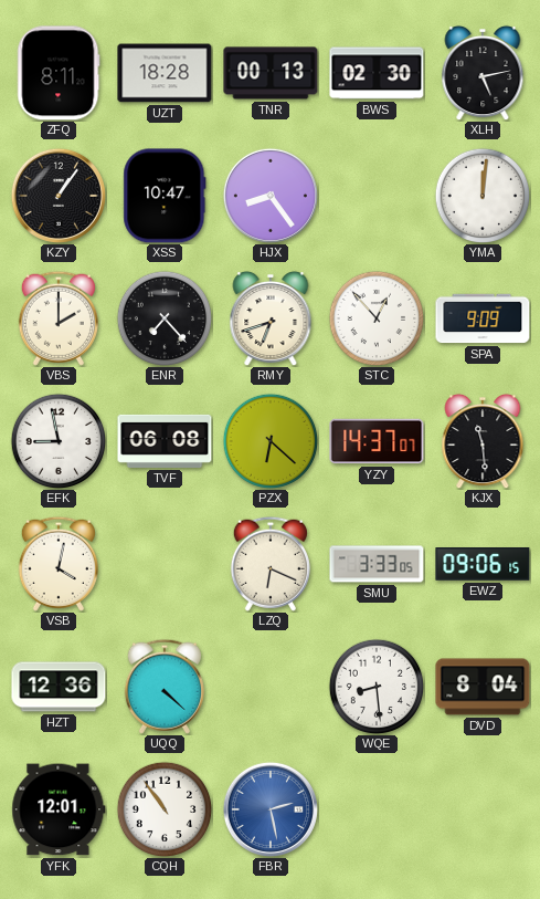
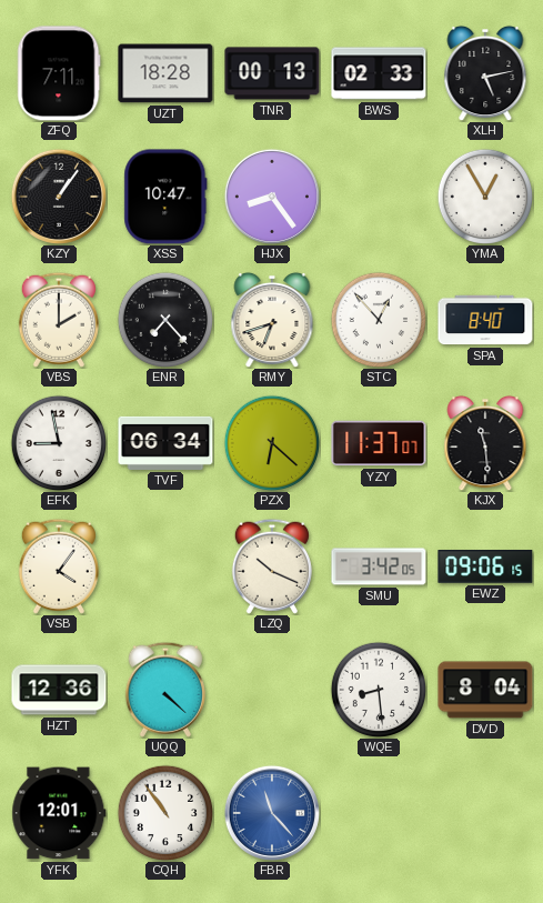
ZFQ: 8:11 -> 7:11 (59, 73)
BWS: 02:30 -> 02:33 (379, 73)
YMA: 12:01 -> 12:55 (484, 195)
SPA: 9:09 -> 8:40 (485, 320)
TVF: 06:08 -> 06:34 (165, 443)
YZY: 14:37 -> 11:37 (379, 443)
VSB: 4:02 -> 4:06 (59, 566)
LZQ: 6:19 -> 10:19 (272, 566)
SMU: 3:33 -> 3:42 (379, 566)
FBR: 2:28 -> 11:23 (272, 813)
